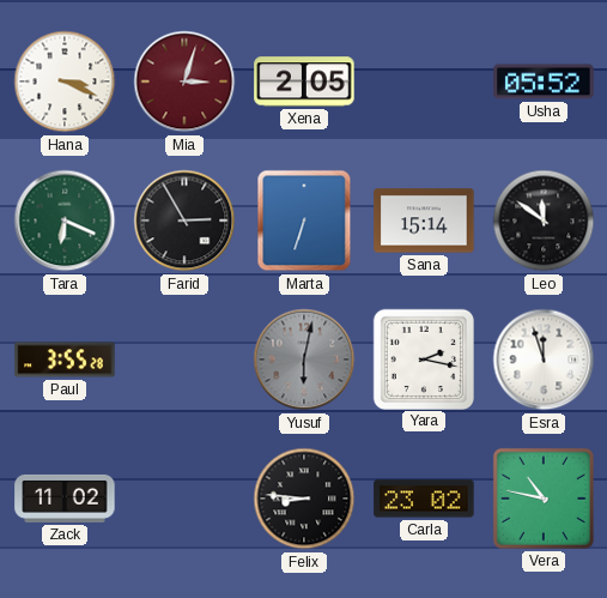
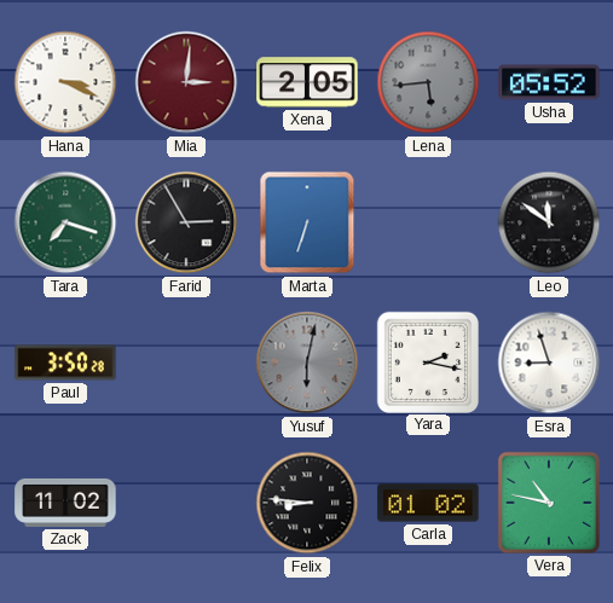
Mia: 3:03 -> 3:01 (186, 82)
Lena: none -> 5:44 (428, 82)
Tara: 6:19 -> 7:18 (65, 222)
Sana: 15:14 -> none (424, 221)
Paul: 3:55 -> 3:50 (65, 363)
Esra: 11:57 -> 8:57 (549, 363)
Carla: 23:02 -> 01:02 (428, 503)
